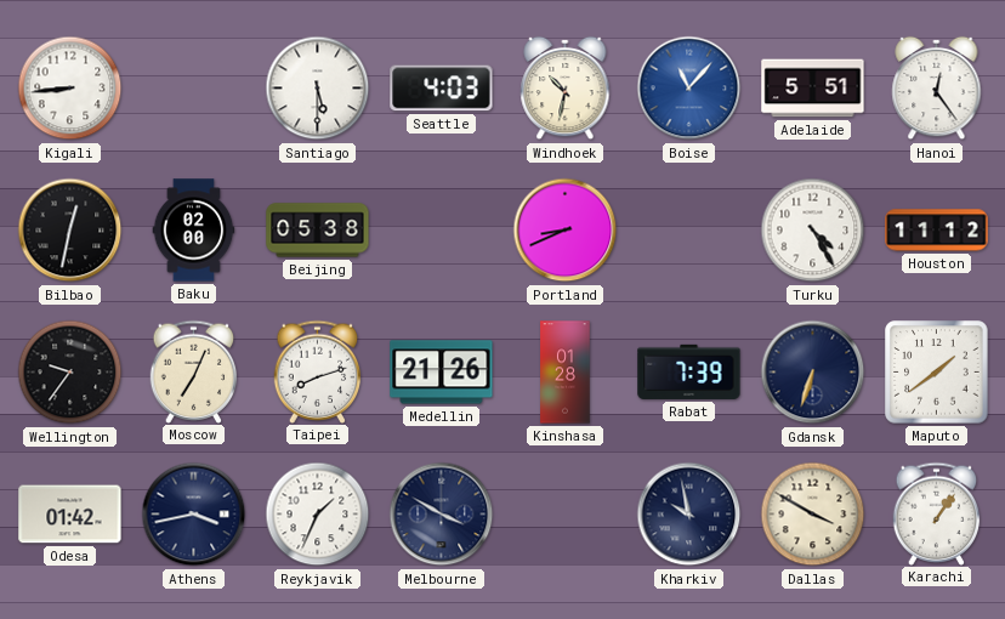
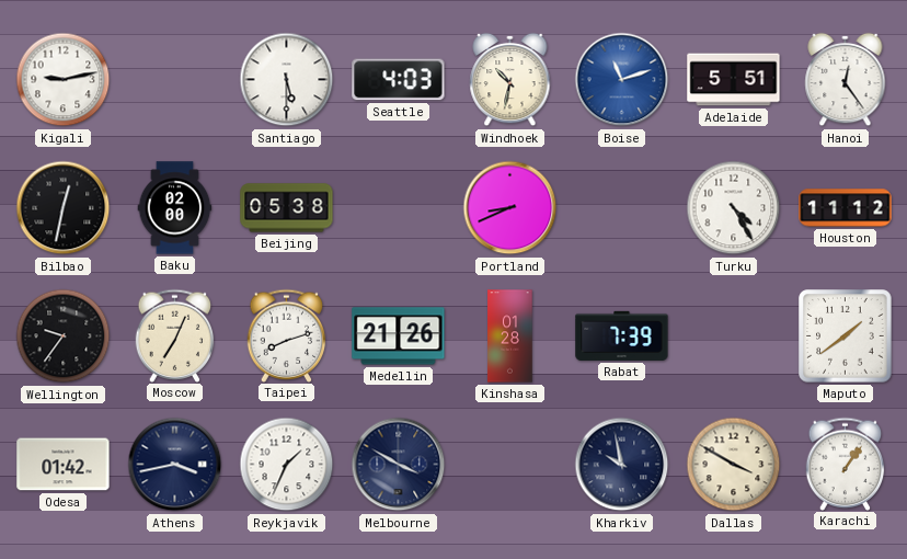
Kigali: 8:44 -> 9:13 (64, 80)
Boise: 11:07 -> 11:12 (622, 80)
Gdansk: 6:33 -> none (813, 373)
